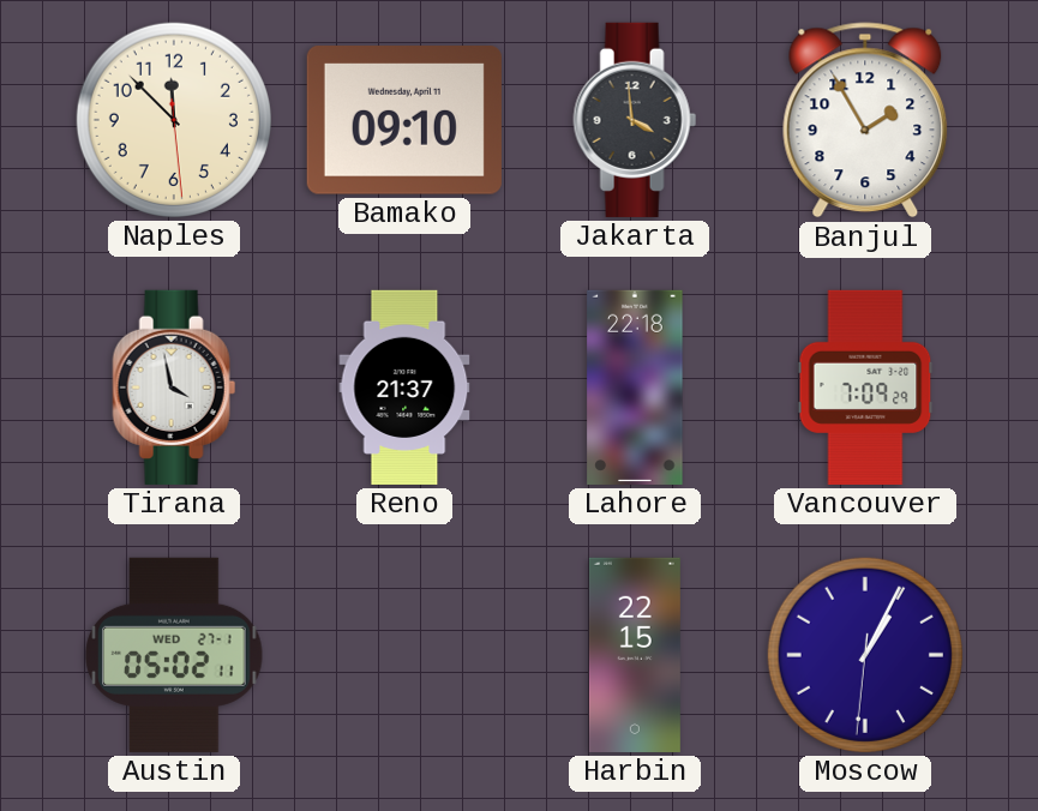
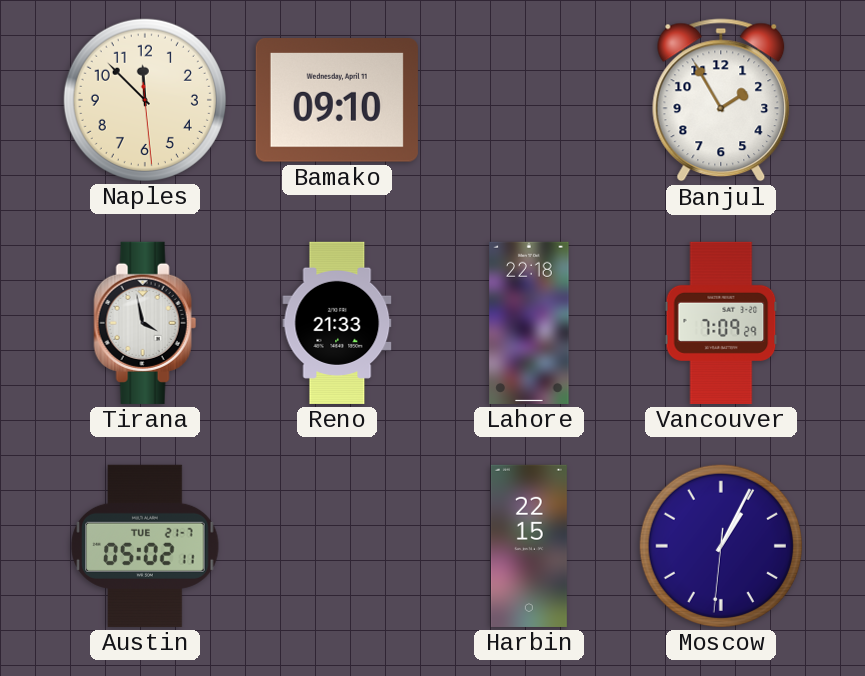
Jakarta: 3:59 -> none (635, 120)
Reno: 21:37 -> 21:33 (337, 323)
Austin date: WED 27-1 -> TUE 21-7 (145, 546)
